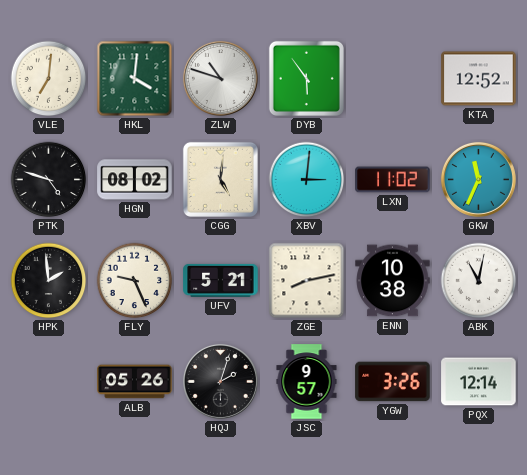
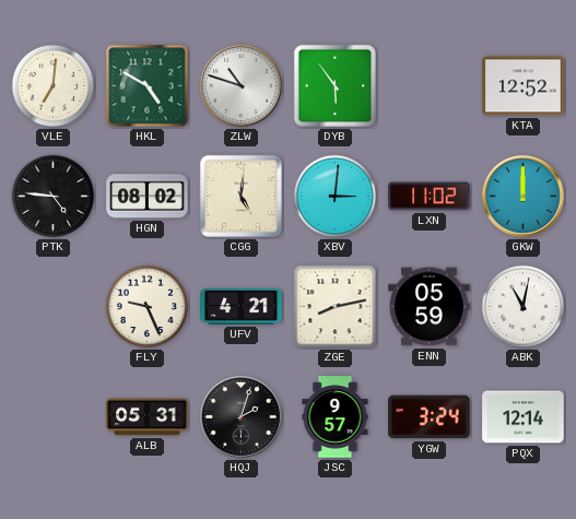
HKL: 4:01 -> 4:50 (148, 86)
PTK: 4:48 -> 4:46 (54, 197)
GKW: 11:34 -> 12:00 (522, 196)
HPK: 1:59 -> none (49, 281)
UFV: 5:21 -> 4:21 (242, 306)
ENN: 10:38 -> 05:59 (430, 307)
ALB: 05:26 -> 05:31 (148, 417)
YGW: 3:26 -> 3:24 (430, 417)
